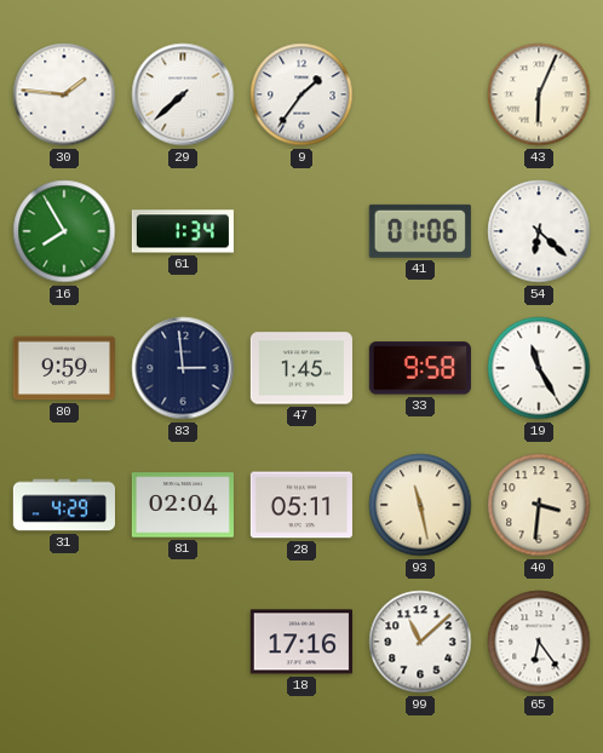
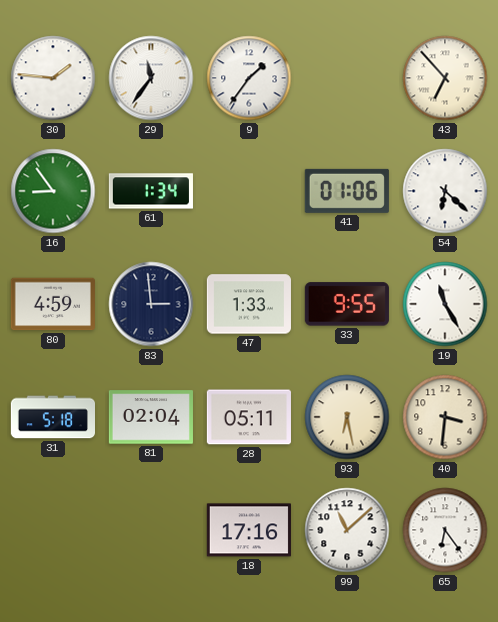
29: 7:38 -> 11:36 (151, 78)
43: 6:04 -> 6:53 (445, 78)
16: 7:55 -> 8:54 (53, 191)
80: 9:59 -> 4:59 (53, 304)
47: 1:45 -> 1:33 (249, 304)
33: 9:58 -> 9:55 (347, 304)
31: 4:29 -> 5:18 (52, 417)
93: 11:28 -> 6:28 (347, 417)
